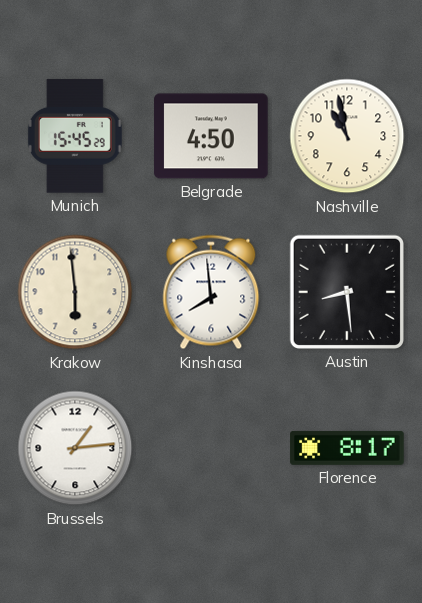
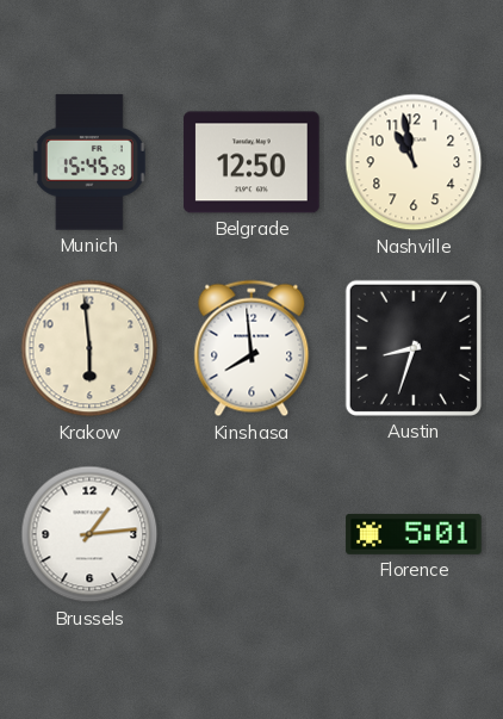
Belgrade: 4:50 -> 12:50 (251, 162)
Austin: 8:29 -> 8:33 (414, 348)
Florence: 8:17 -> 5:01 (414, 534)
